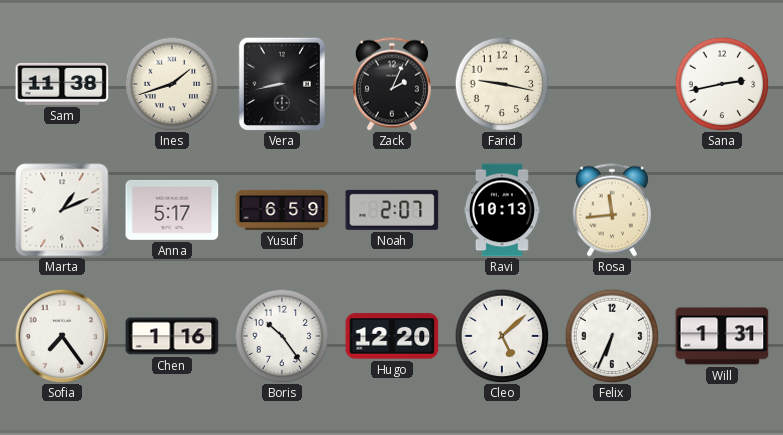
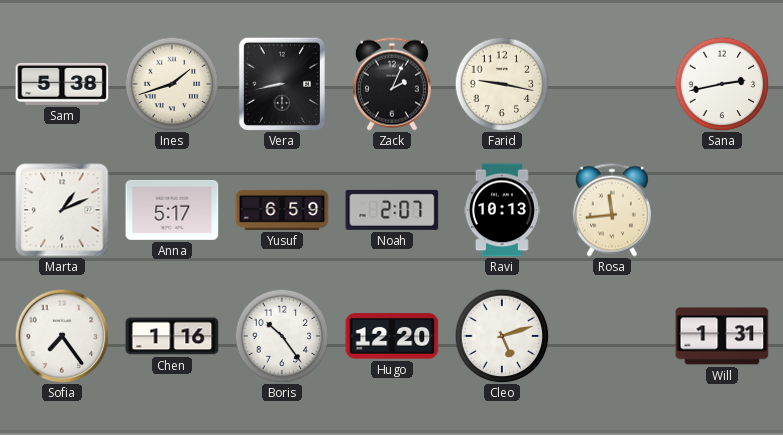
Sam: 11:38 -> 5:38 (62, 84)
Cleo: 5:08 -> 5:12 (502, 336)
Felix: 6:34 -> none (612, 336)
